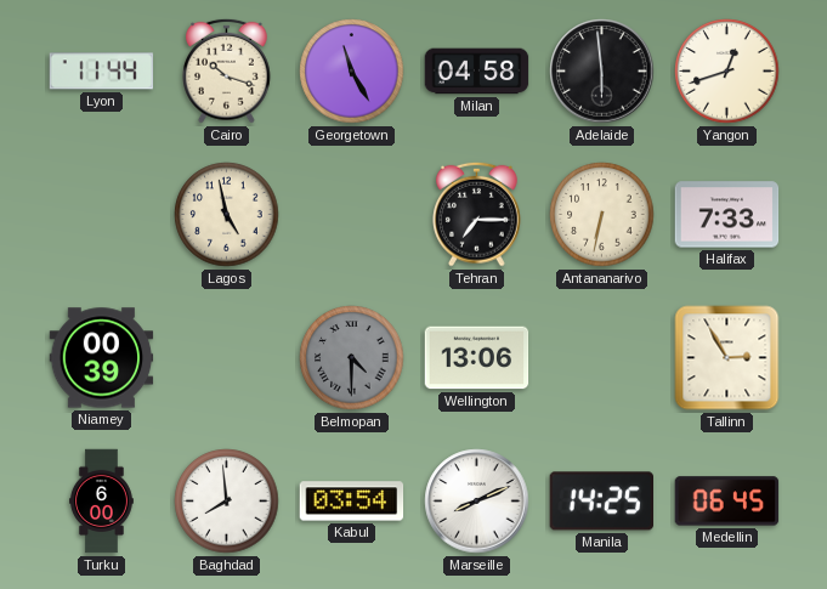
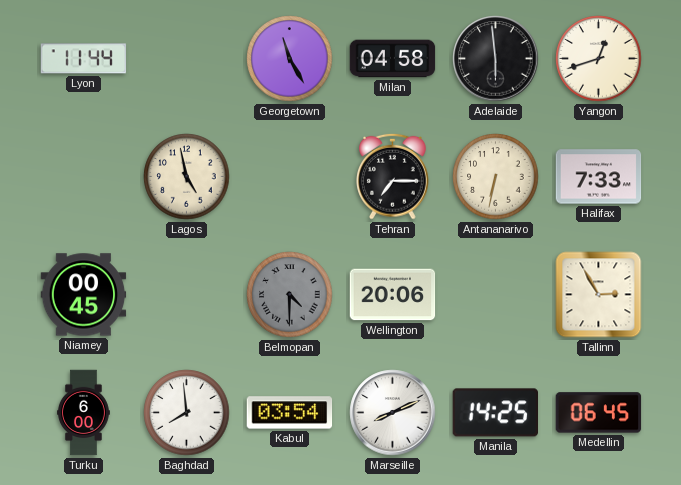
Cairo: 10:18 -> none (227, 70)
Niamey: 00:39 -> 00:45 (84, 295)
Wellington: 13:06 -> 20:06 (393, 295)
